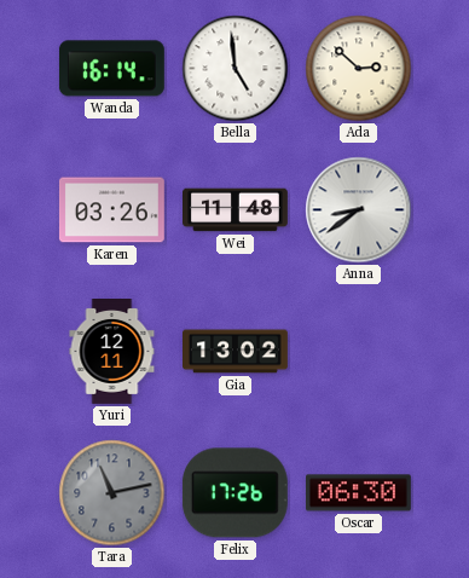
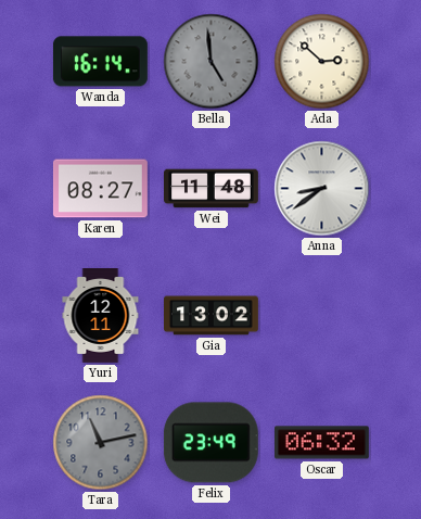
Bella dial: white -> grey (212, 62)
Karen: 03:26 -> 08:27 (100, 189)
Felix: 17:26 -> 23:49 (210, 443)
Oscar: 06:30 -> 06:32 (321, 443)
